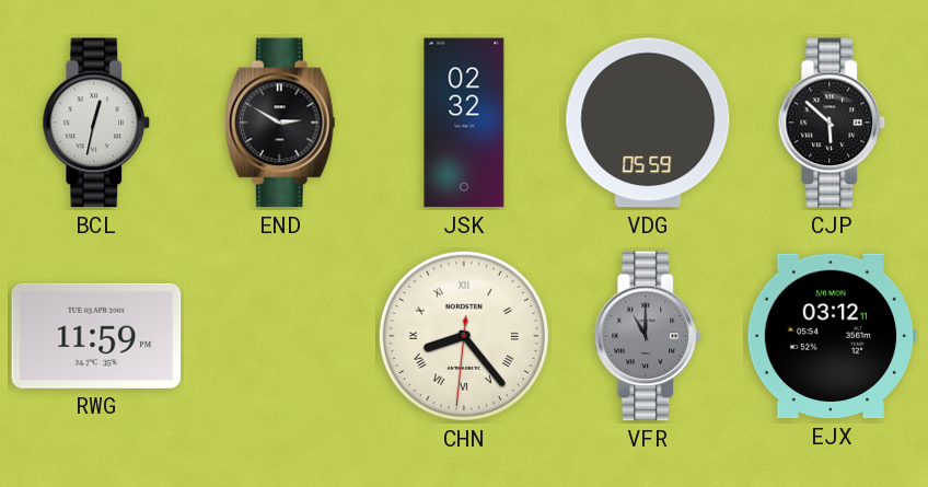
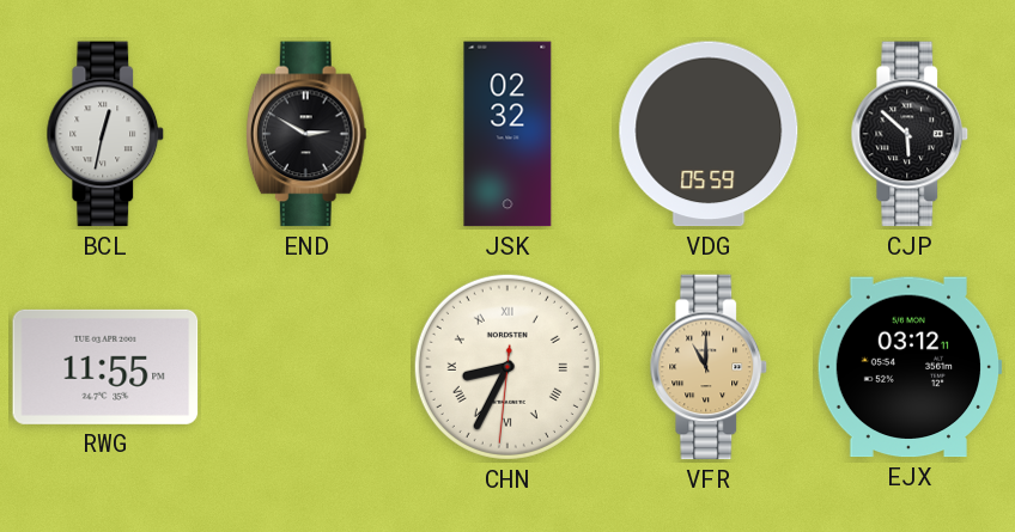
RWG: 11:59 -> 11:55 (105, 367)
CHN: 8:23 -> 8:34 (508, 367)
VFR dial: grey -> champagne (709, 367)
